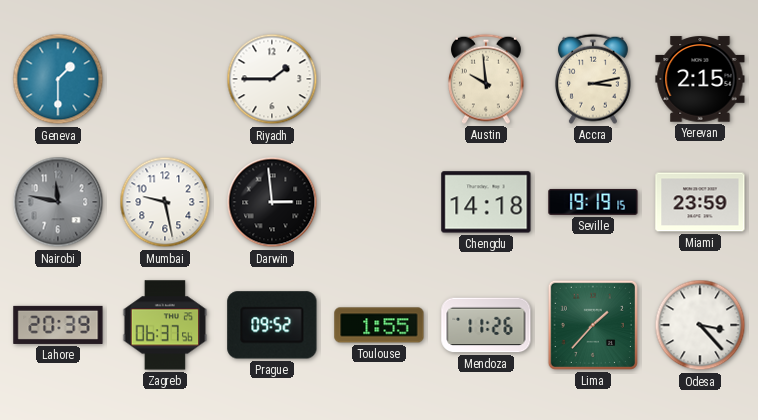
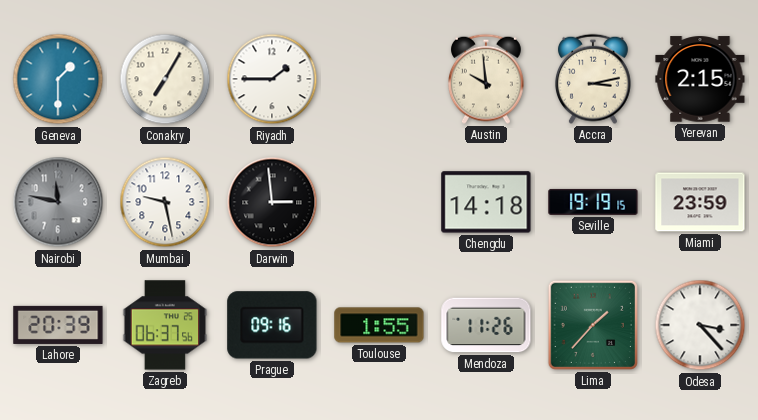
Conakry: none -> 7:05 (165, 79)
Prague: 09:52 -> 09:16 (272, 325)
